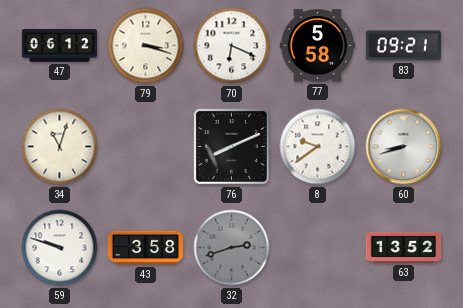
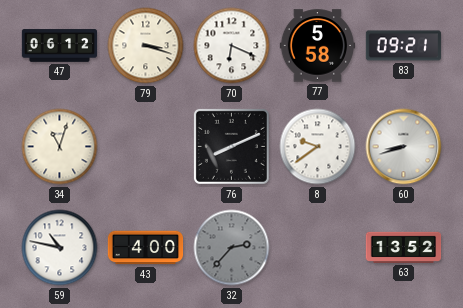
59: 9:48 -> 10:47 (60, 248)
43: 3:58 -> 4:00 (146, 248)
32: 2:42 -> 2:37 (232, 248)
